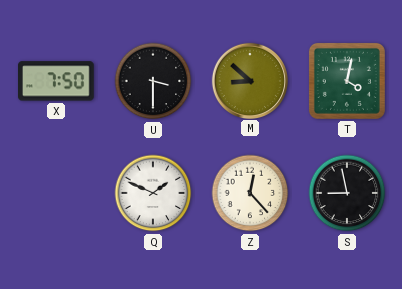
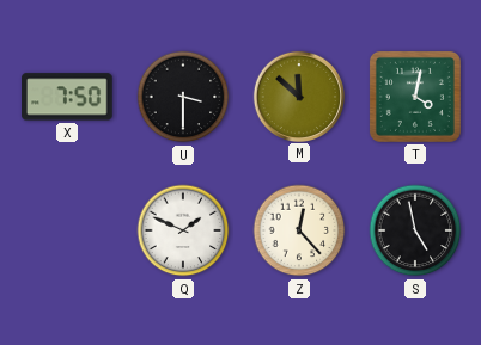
M: 8:52 -> 11:52 (298, 96)
S: 8:58 -> 4:58 (415, 230)
